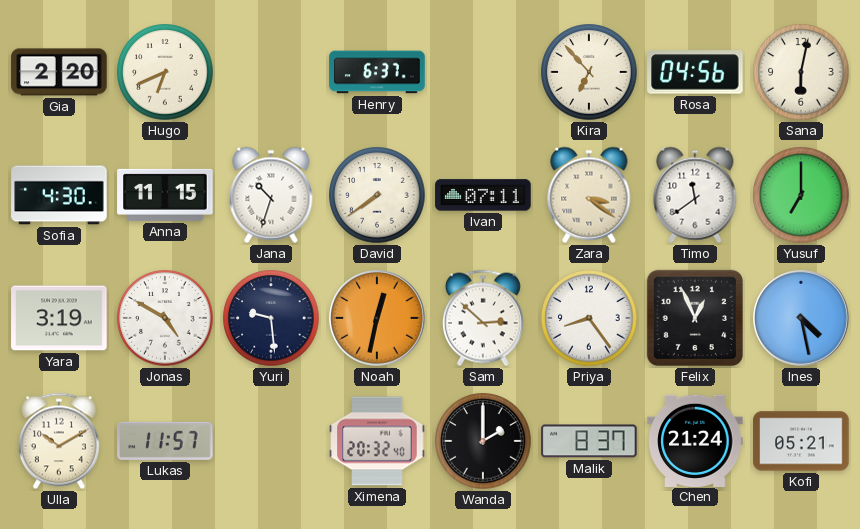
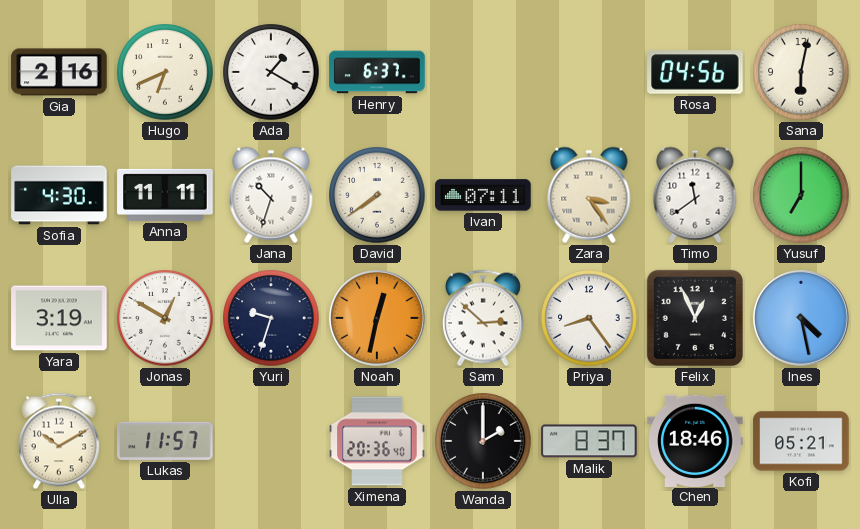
Gia: 2:20 -> 2:16 (59, 72)
Ada: none -> 1:20 (271, 72)
Kira: 6:53 -> none (589, 72)
Anna: 11:15 -> 11:11 (165, 195)
Zara: 3:21 -> 3:24 (589, 195)
Jonas: 4:50 -> 12:50 (165, 318)
Yuri: 9:29 -> 9:33 (271, 318)
Ximena: 20:32 -> 20:36 (377, 441)
Chen: 21:24 -> 18:46 (695, 440)
